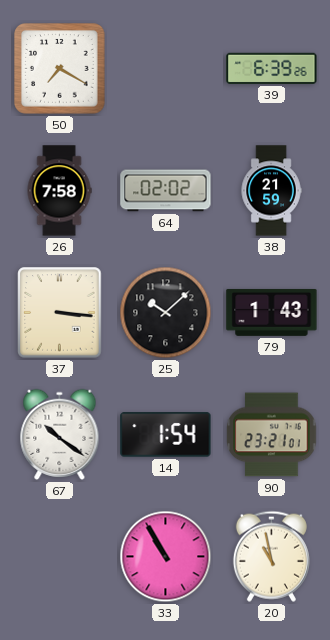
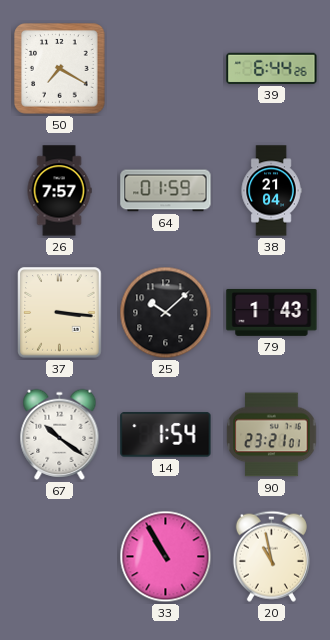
39: 6:39 -> 6:44 (272, 68)
26: 7:58 -> 7:57 (59, 191)
64: 02:02 -> 01:59 (166, 191)
38: 21:59 -> 21:04 (271, 191)
